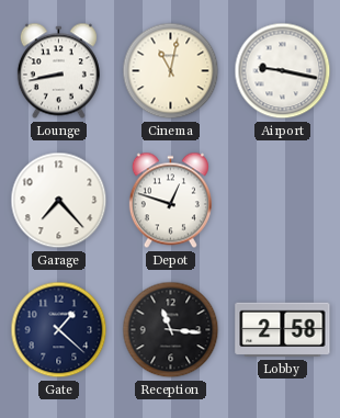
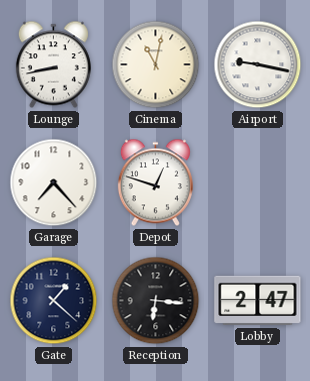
Reception: 11:16 -> 6:16 (156, 301)
Lobby: 2:58 -> 2:47 (258, 301)
